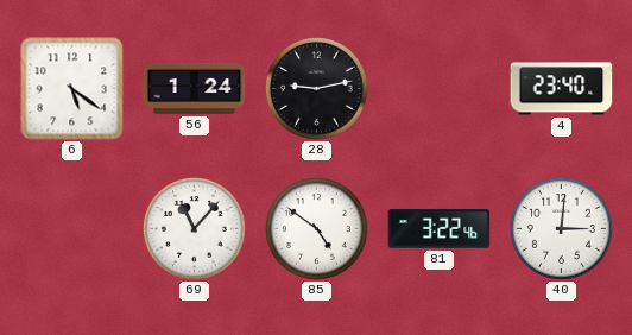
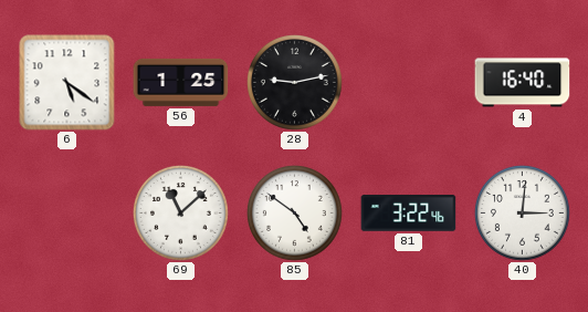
56: 1:24 -> 1:25 (181, 82)
4: 23:40 -> 16:40 (523, 83)
69: 11:07 -> 11:08 (181, 214)
